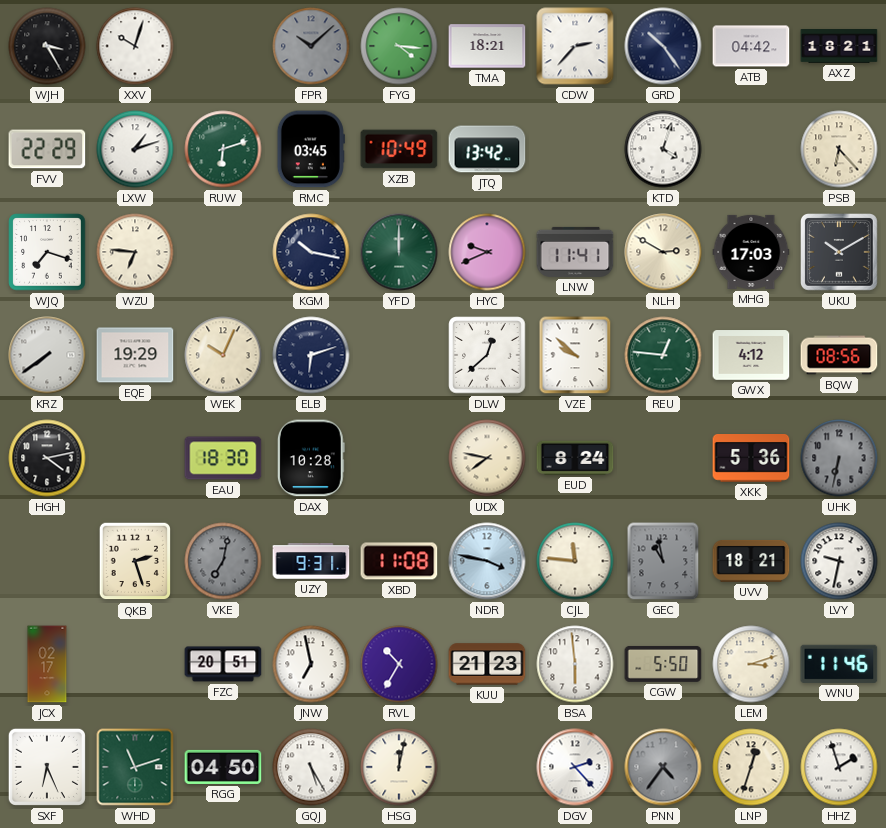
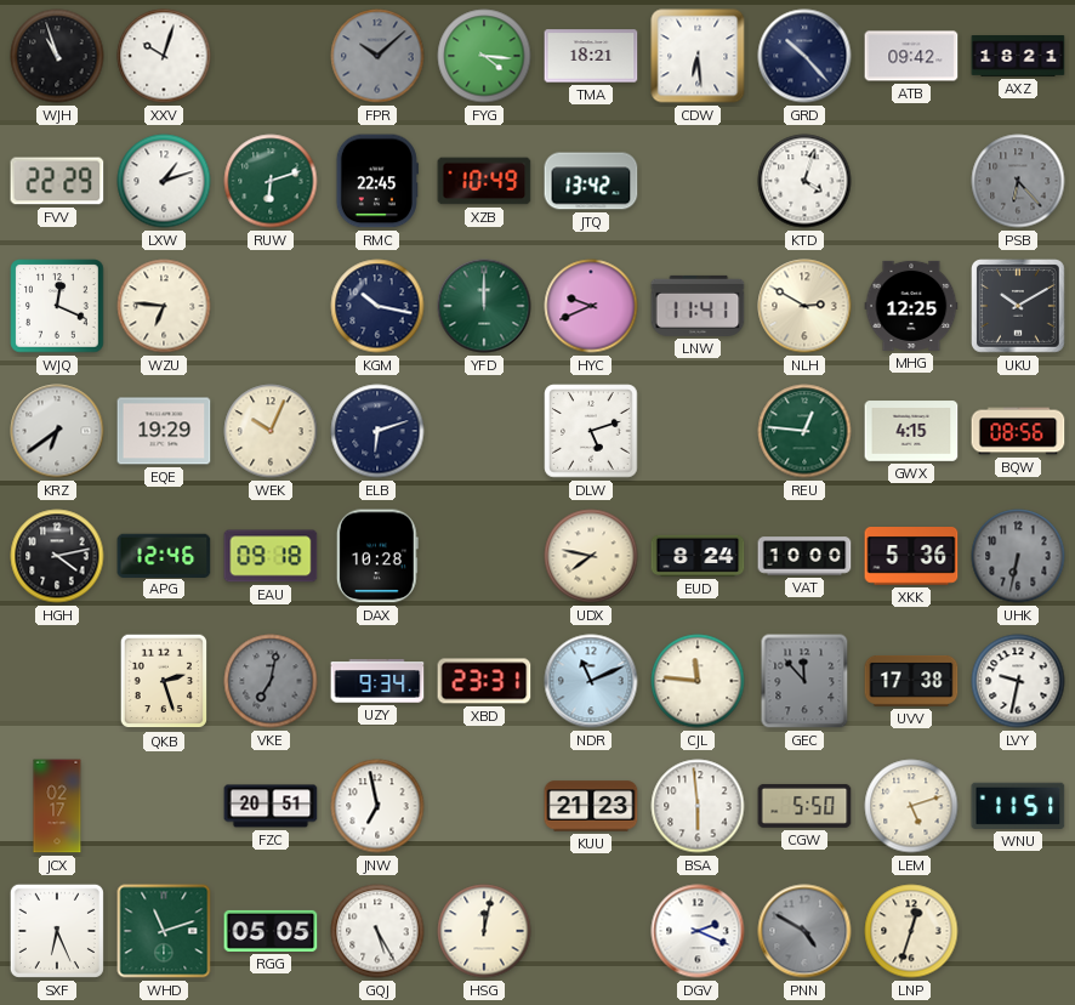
WJH: 3:25 -> 10:57 (57, 56)
CDW: 2:37 -> 6:29 (698, 56)
GRD: 10:24 -> 10:23 (804, 56)
ATB: 04:42 -> 09:42 (911, 56)
RMC: 03:45 -> 22:45 (377, 181)
PSB dial: cream -> grey (1018, 181)
WJQ: 7:18 -> 12:19 (57, 306)
MHG: 17:03 -> 12:25 (911, 306)
KRZ: 7:39 -> 6:39 (57, 431)
DLW: 12:38 -> 5:12 (591, 431)
VZE: 9:52 -> none (575, 355)
GWX: 4:12 -> 4:15 (911, 431)
APG: none -> 12:46 (164, 555)
EAU: 18:30 -> 09:18 (271, 556)
VAT: none -> 10:00 (804, 556)
UZY: 9:31 -> 9:34 (377, 681)
XBD: 11:08 -> 23:31 (484, 681)
NDR: 3:47 -> 11:11 (591, 681)
GEC: 10:58 -> 11:53 (804, 681)
UVV: 18:21 -> 17:38 (911, 681)
RVL: 10:35 -> none (399, 664)
LEM: 3:12 -> 5:12 (911, 806)
WNU: 11:46 -> 11:51 (1018, 806)
RGG: 04:50 -> 05:05 (271, 931)
DGV: 2:23 -> 2:19 (698, 931)
PNN: 4:36 -> 4:50 (804, 931)
HHZ: 1:57 -> none (839, 767)
